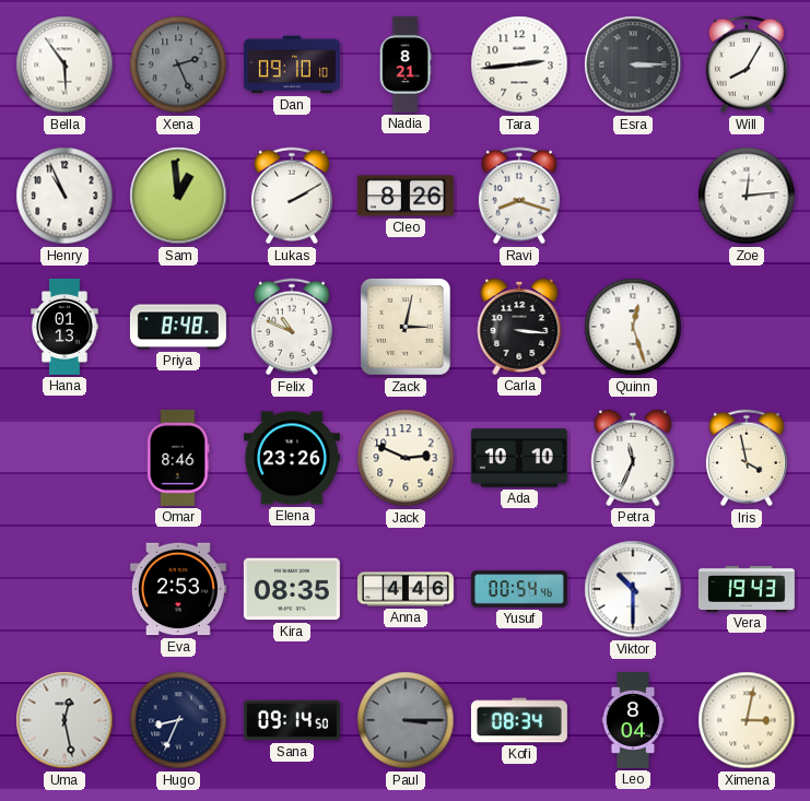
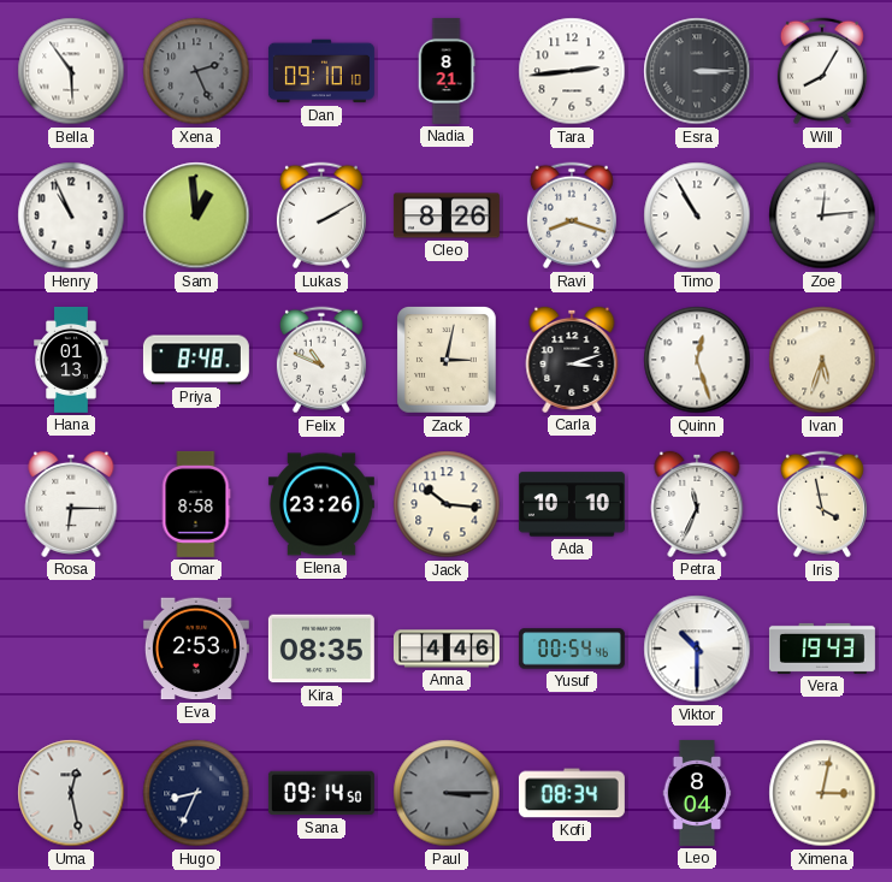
Timo: none -> 10:55 (697, 215)
Carla: 3:16 -> 3:12 (572, 360)
Ivan: none -> 5:33 (822, 360)
Rosa: none -> 6:15 (71, 504)
Omar: 8:46 -> 8:58 (196, 504)
Jack: 2:49 -> 10:16 (447, 504)
